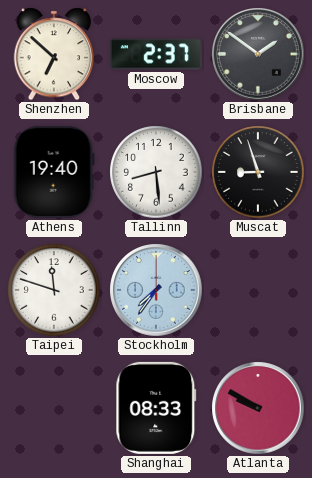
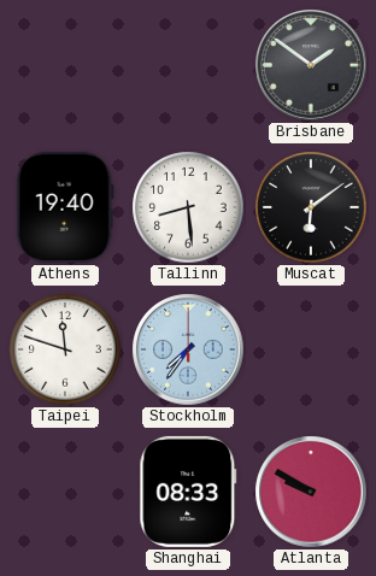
Shenzhen: 6:52 -> none (53, 54)
Moscow: 2:37 -> none (156, 54)
Muscat: 8:57 -> 6:09 (311, 207)
